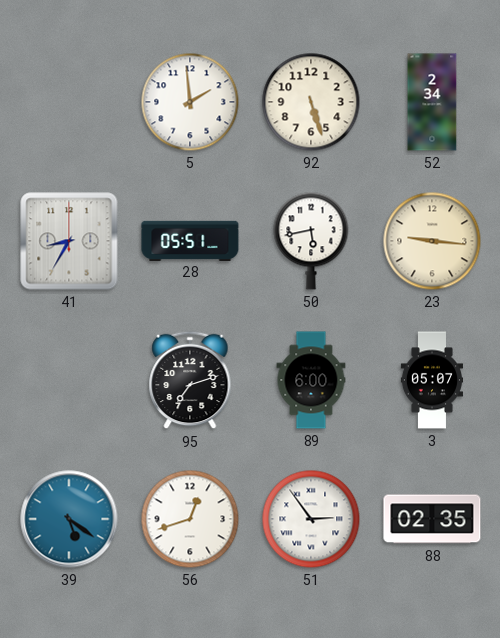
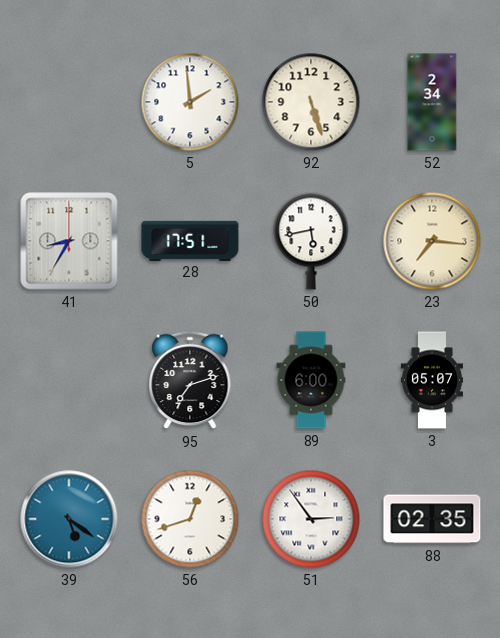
28: 05:51 -> 17:51 (190, 240)
23: 9:16 -> 7:16 (432, 241)
